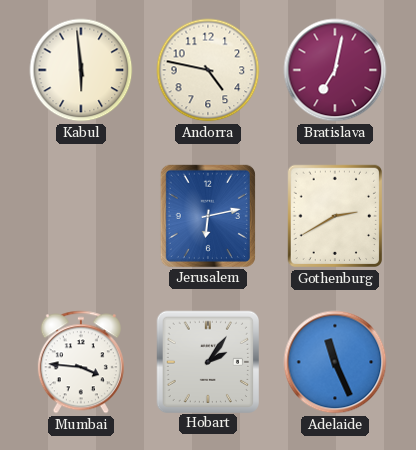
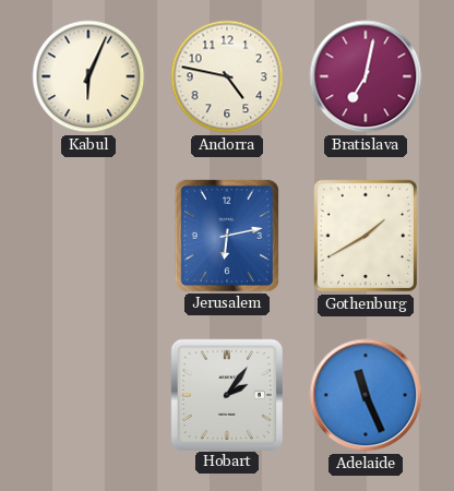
Kabul: 5:59 -> 6:04 (88, 76)
Gothenburg: 2:40 -> 1:40 (365, 236)
Mumbai: 3:46 -> none (81, 362)
